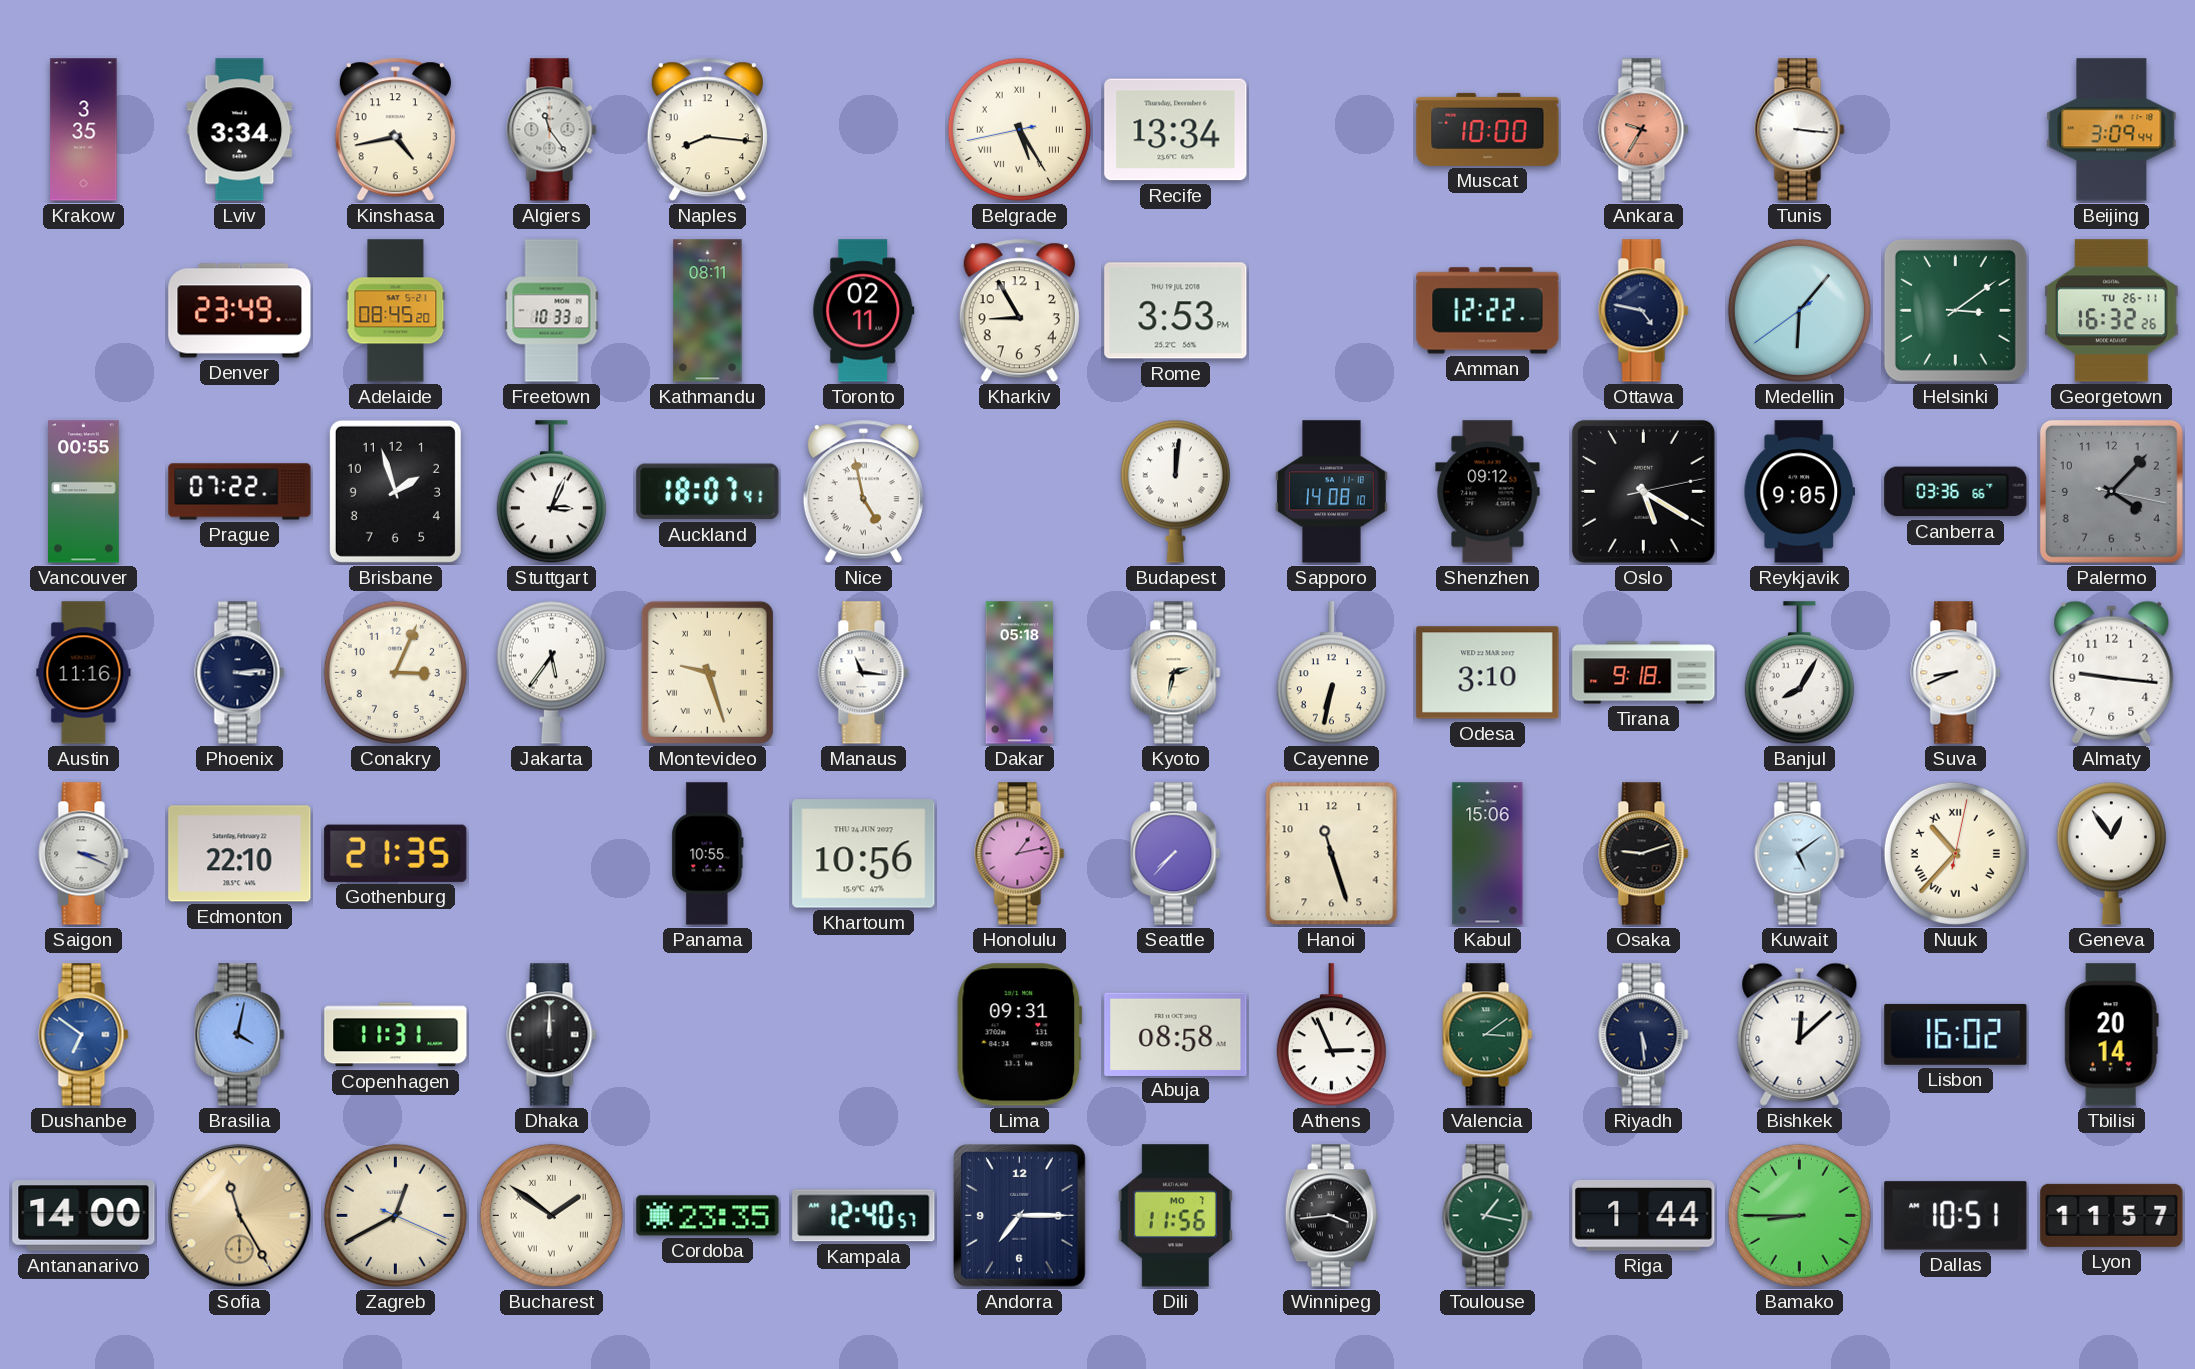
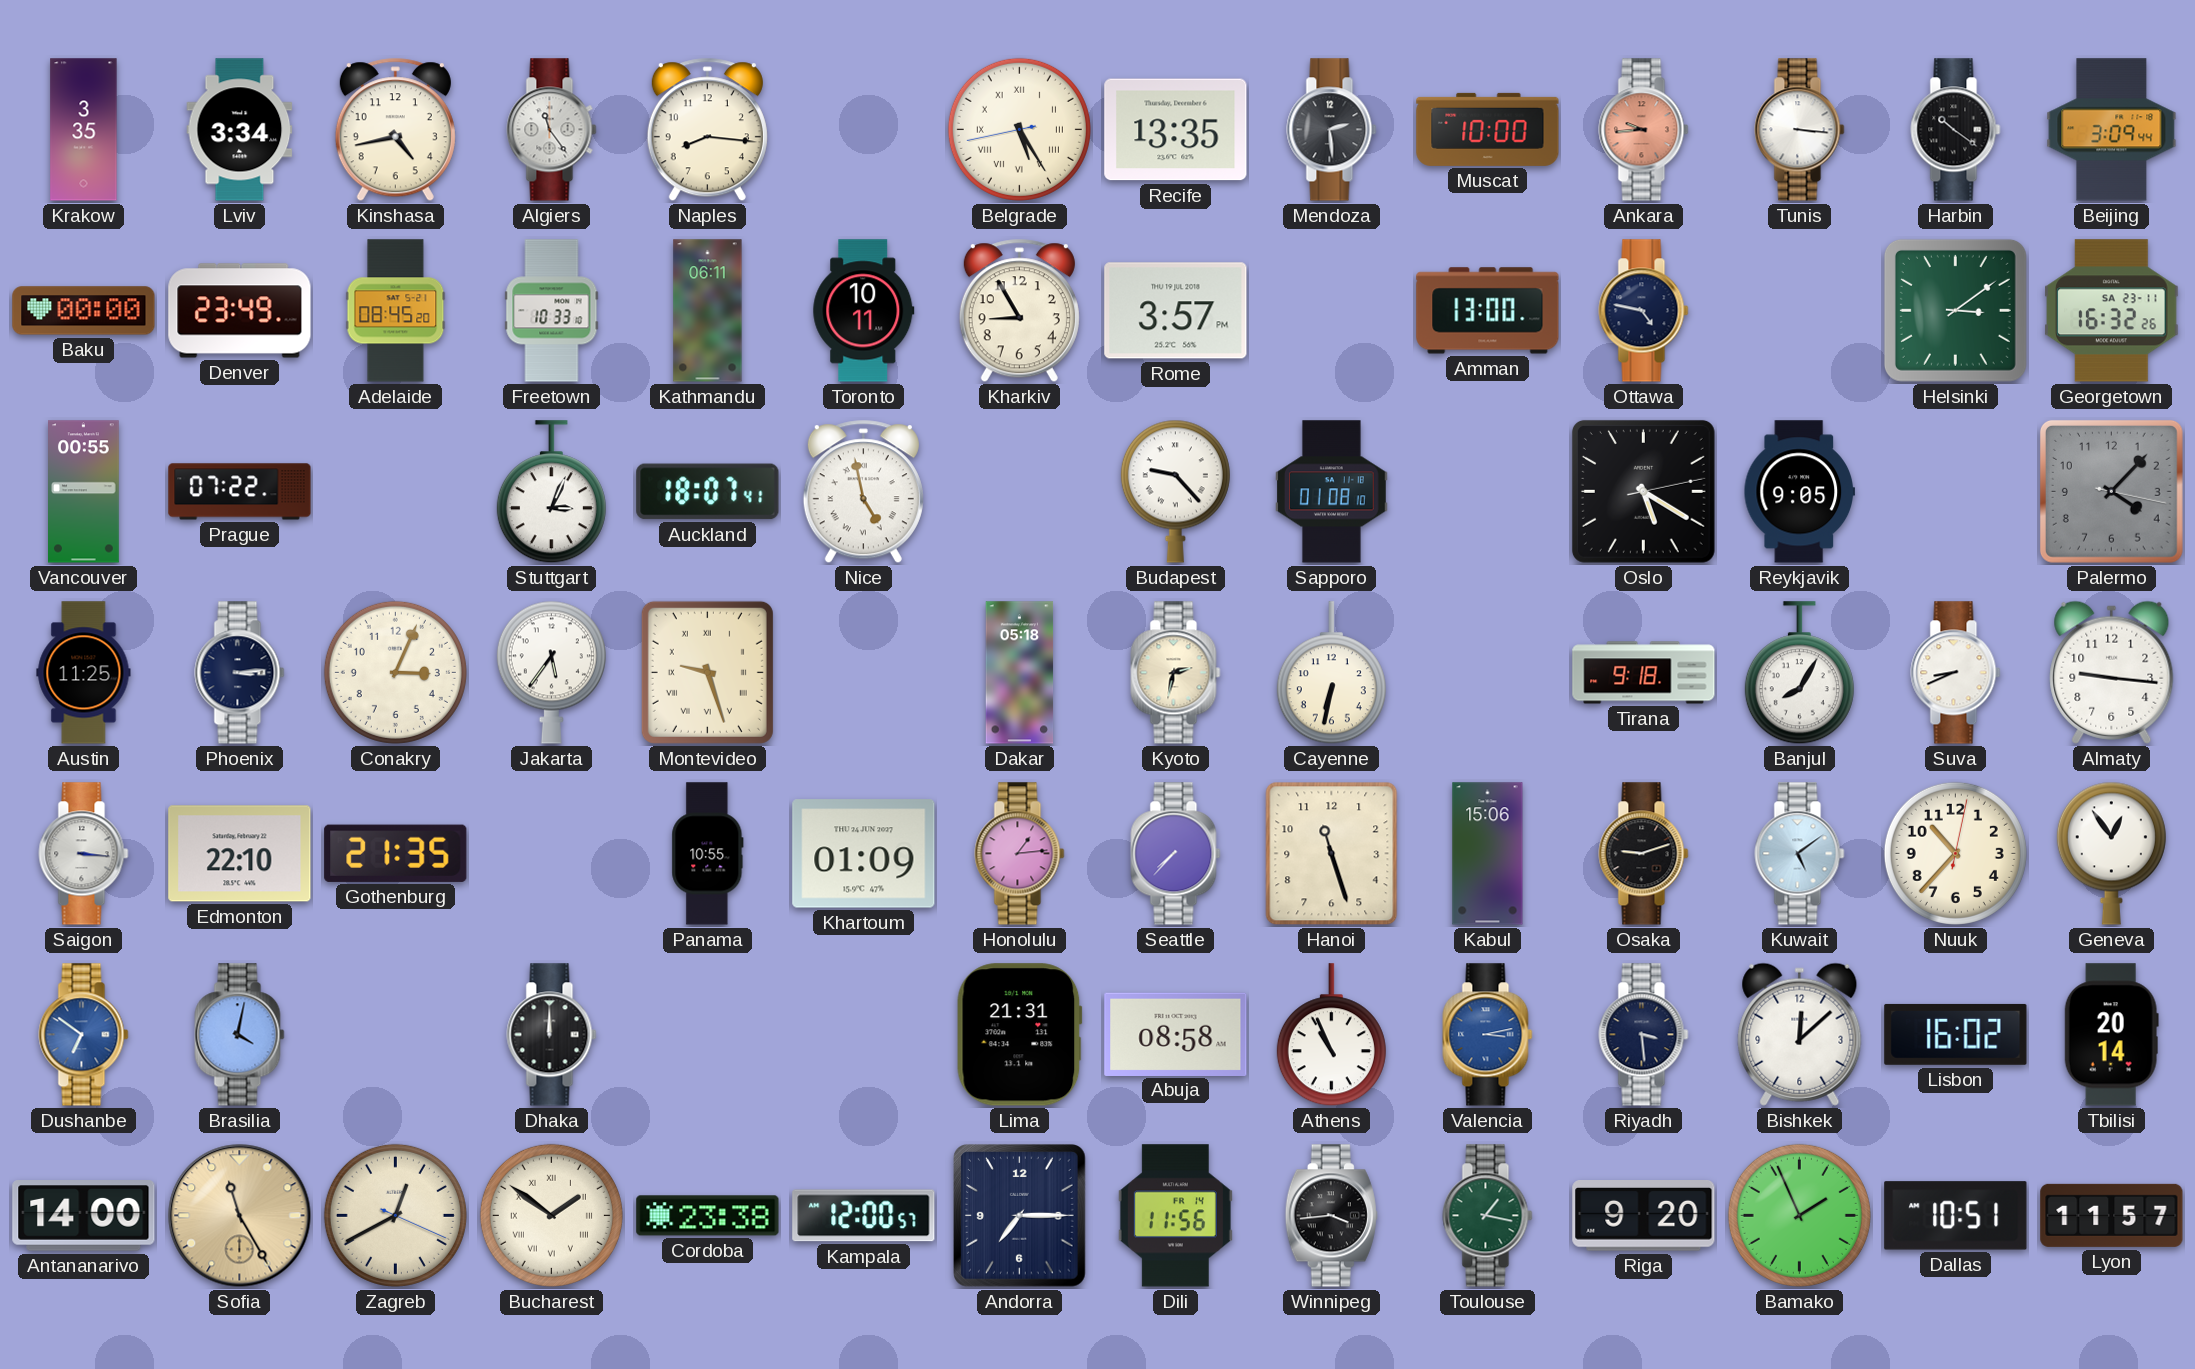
Recife: 13:34 -> 13:35 (1176, 130)
Mendoza: none -> 2:29 (1332, 130)
Ankara: 9:35 -> 9:44 (1644, 130)
Harbin: none -> 10:21 (1956, 130)
Baku: none -> 00:00 (84, 311)
Kathmandu: 08:11 -> 06:11 (708, 311)
Toronto: 02:11 -> 10:11 (864, 311)
Rome: 3:53 -> 3:57 (1176, 311)
Amman: 12:22 -> 13:00 (1488, 311)
Medellin: 6:06 -> none (1799, 310)
Georgetown date: TU 26-11 -> SA 23-11 (2112, 311)
Brisbane: 1:57 -> none (395, 491)
Budapest: 12:01 -> 9:23 (1175, 491)
Sapporo: 14:08 -> 01:08 (1332, 492)
Shenzhen: 09:12 -> none (1488, 492)
Canberra: 03:36 -> none (1956, 492)
Austin: 11:16 -> 11:25 (84, 673)
Manaus: 11:16 -> none (864, 673)
Odesa: 3:10 -> none (1488, 673)
Saigon: 3:19 -> 3:16 (84, 854)
Khartoum: 10:56 -> 01:09 (864, 854)
Honolulu: 1:13 -> 1:14 (1020, 854)
Nuuk numerals: Roman -> Arabic (1955, 853)
Copenhagen: 11:31 -> none (396, 1035)
Lima: 09:31 -> 21:31 (1019, 1035)
Athens: 2:56 -> 10:56 (1331, 1035)
Valencia: 3:09 -> 3:13 (1488, 1035)
Valencia dial: green -> blue (1488, 1035)
Riyadh: 5:29 -> 3:29 (1644, 1035)
Cordoba: 23:35 -> 23:38 (708, 1216)
Kampala: 12:40 -> 12:00 (864, 1216)
Dili date: MO 7 -> FR 14 (1175, 1216)
Riga: 1:44 -> 9:20 (1644, 1216)
Bamako: 8:45 -> 1:56 (1799, 1215)
